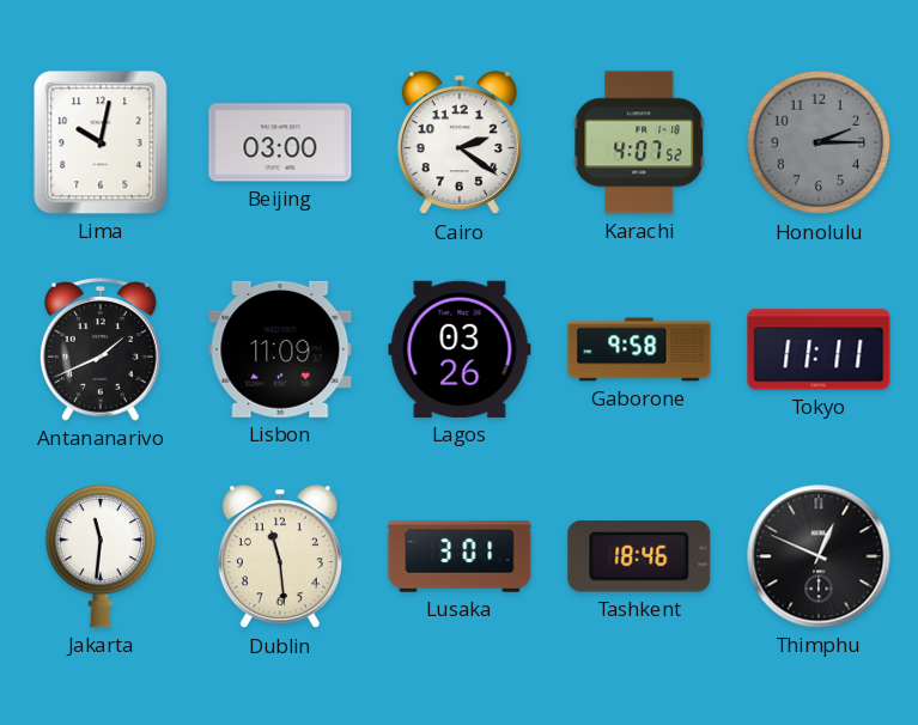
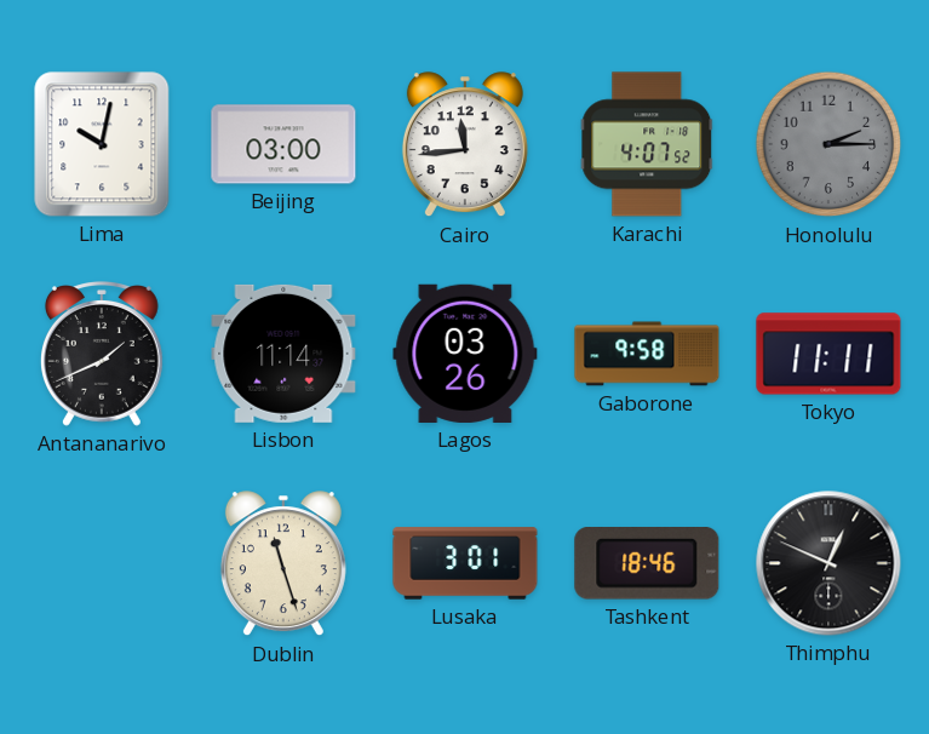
Cairo: 2:21 -> 11:44 (465, 145)
Lisbon: 11:09 -> 11:14 (283, 354)
Jakarta: 11:31 -> none (101, 556)
Dublin: 11:29 -> 11:27 (283, 564)
